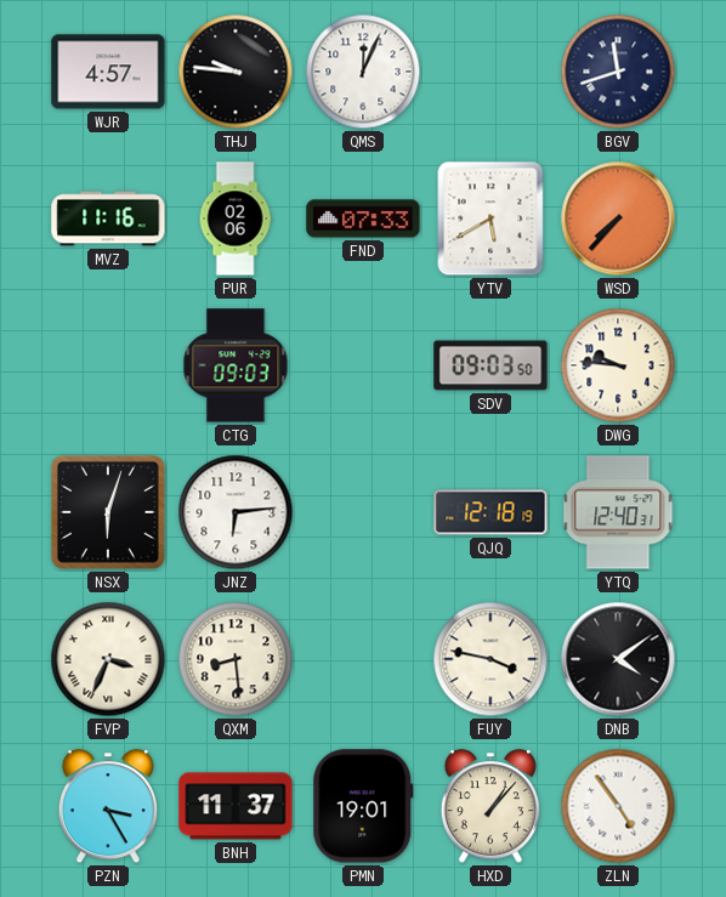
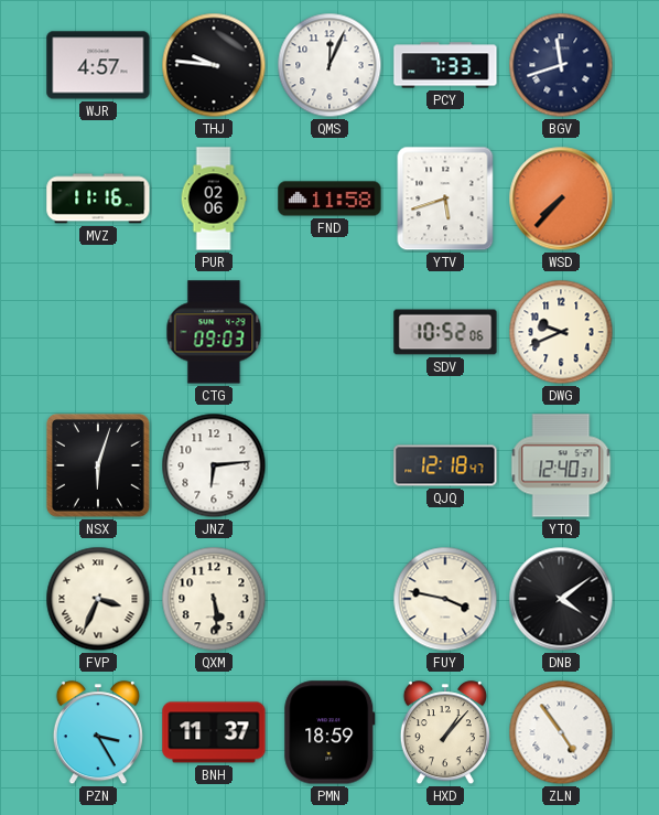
PCY: none -> 7:33 (445, 65)
FND: 07:33 -> 11:58 (329, 199)
YTV: 5:40 -> 5:42 (445, 199)
SDV: 09:03 -> 10:52 (445, 332)
DWG: 9:46 -> 9:41 (561, 332)
QJQ: 12:18:19 -> 12:18:47 (445, 465)
QXM: 8:29 -> 5:29 (214, 599)
PMN: 19:01 -> 18:59 (329, 732)
